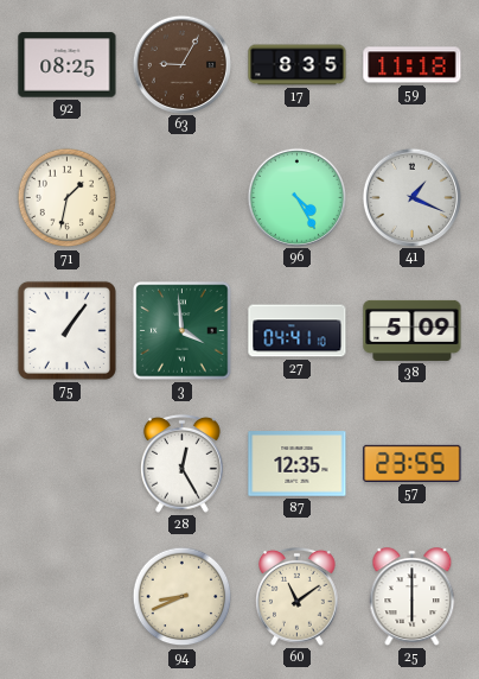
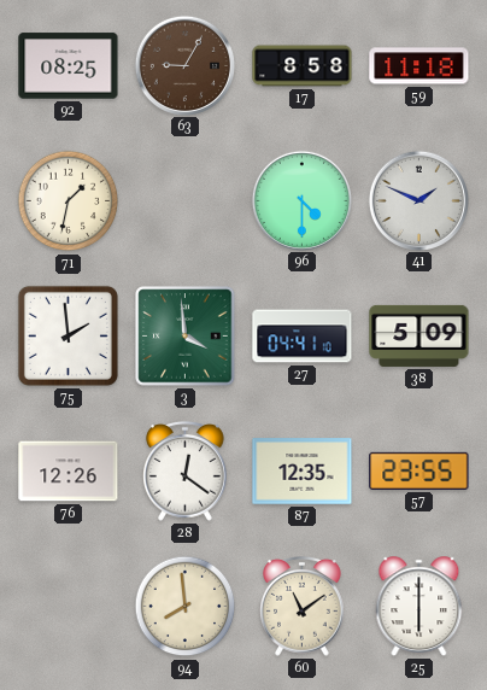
17: 8:35 -> 8:58 (303, 66)
96: 4:25 -> 4:30 (301, 200)
41: 1:19 -> 1:49 (418, 200)
75: 1:06 -> 1:59 (68, 335)
76: none -> 12:26 (69, 472)
28: 12:25 -> 12:21 (186, 470)
94: 8:41 -> 7:59 (186, 607)
